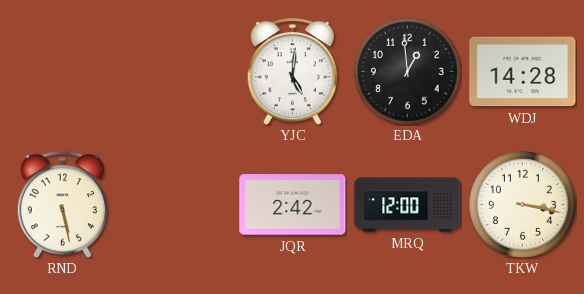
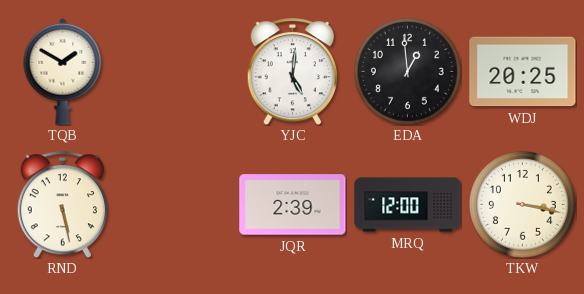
TQB: none -> 1:50 (63, 72)
WDJ: 14:28 -> 20:25 (523, 72)
JQR: 2:42 -> 2:39 (293, 205)
